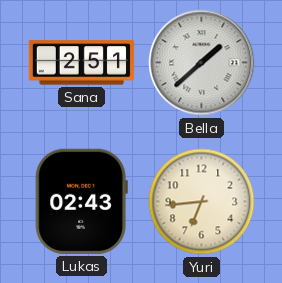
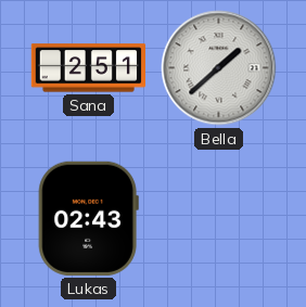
Yuri: 6:44 -> none (202, 202)
